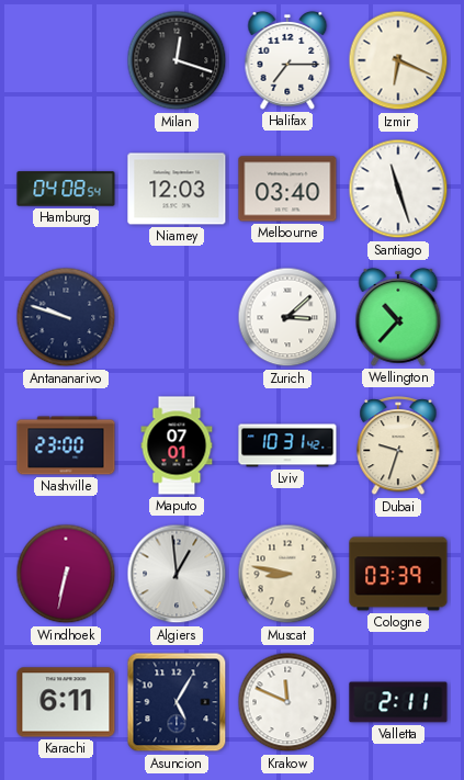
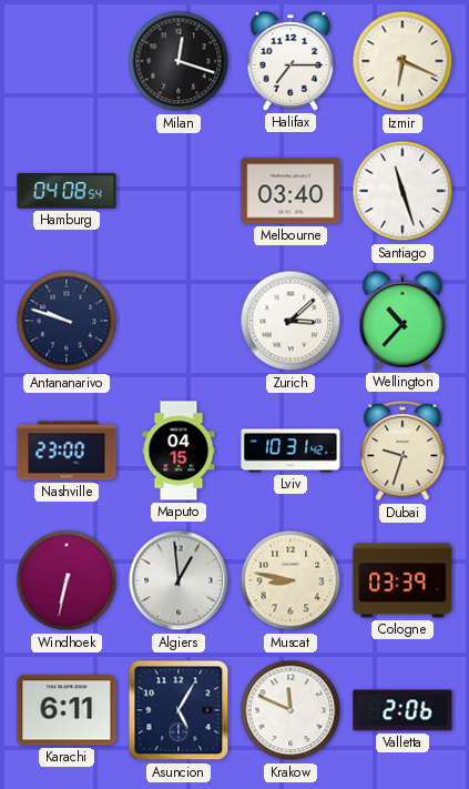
Niamey: 12:03 -> none (177, 189)
Maputo: 07:01 -> 04:15 (179, 451)
Valletta: 2:11 -> 2:06 (402, 710)
